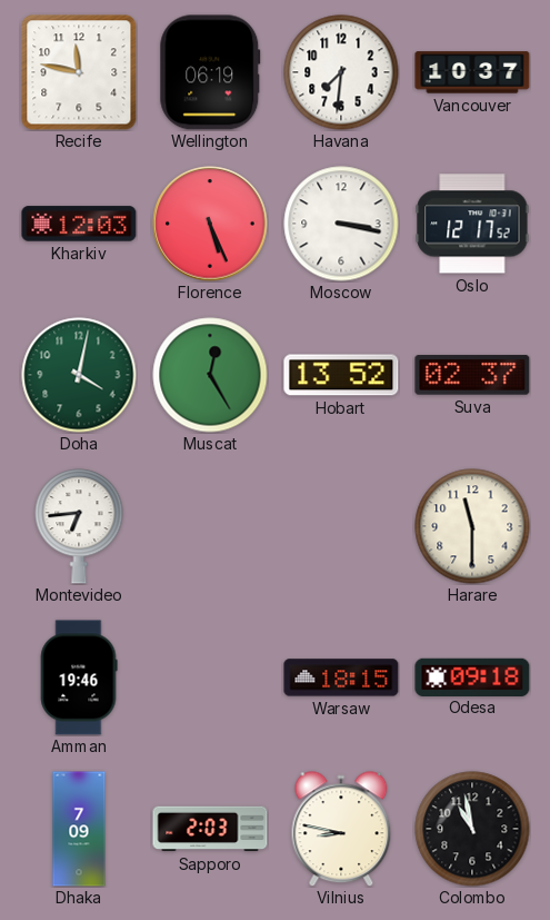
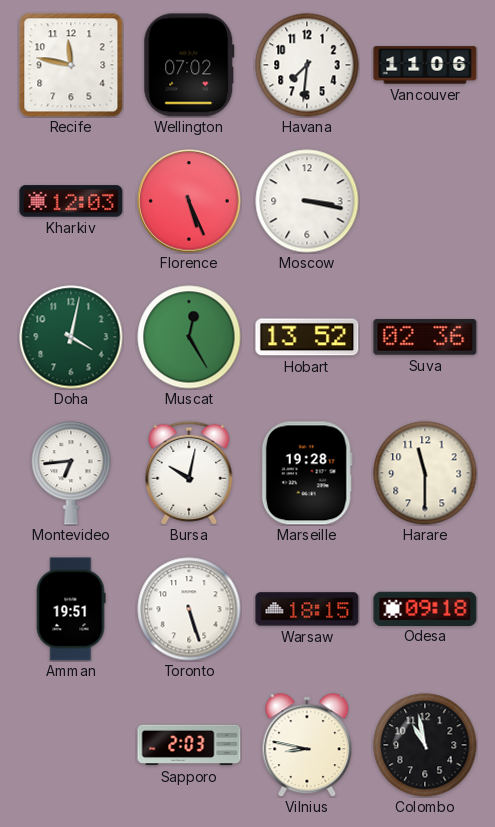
Wellington: 06:19 -> 07:02 (189, 65)
Vancouver: 10:37 -> 11:06 (425, 65)
Oslo: 12:17 -> none (472, 224)
Suva: 02:37 -> 02:36 (425, 337)
Bursa: none -> 10:02 (189, 473)
Marseille: none -> 19:28 (307, 473)
Amman: 19:46 -> 19:51 (71, 609)
Toronto: none -> 5:27 (189, 609)
Dhaka: 7:09 -> none (79, 829)
